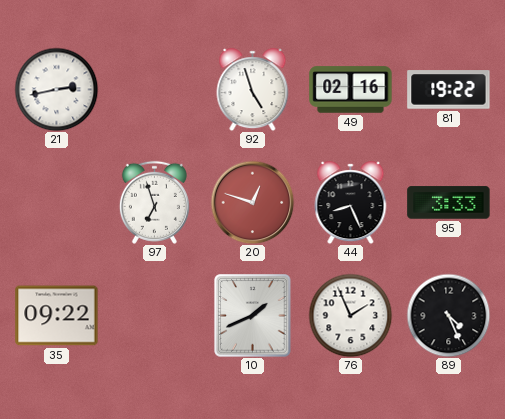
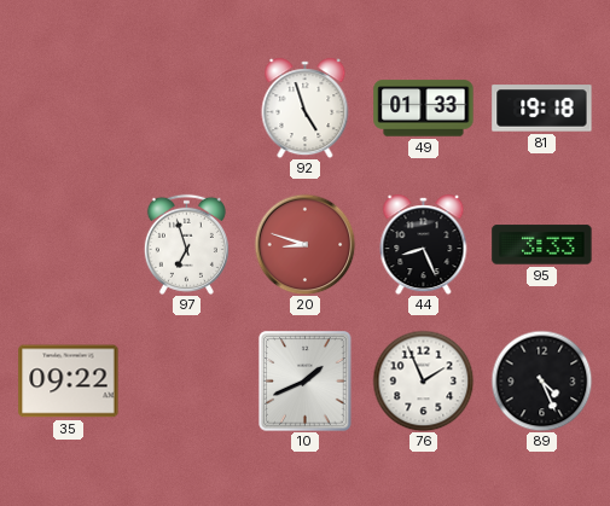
21: 2:43 -> none (56, 89)
49: 02:16 -> 01:33 (424, 109)
81: 19:22 -> 19:18 (542, 109)
20: 12:48 -> 8:48 (304, 244)
